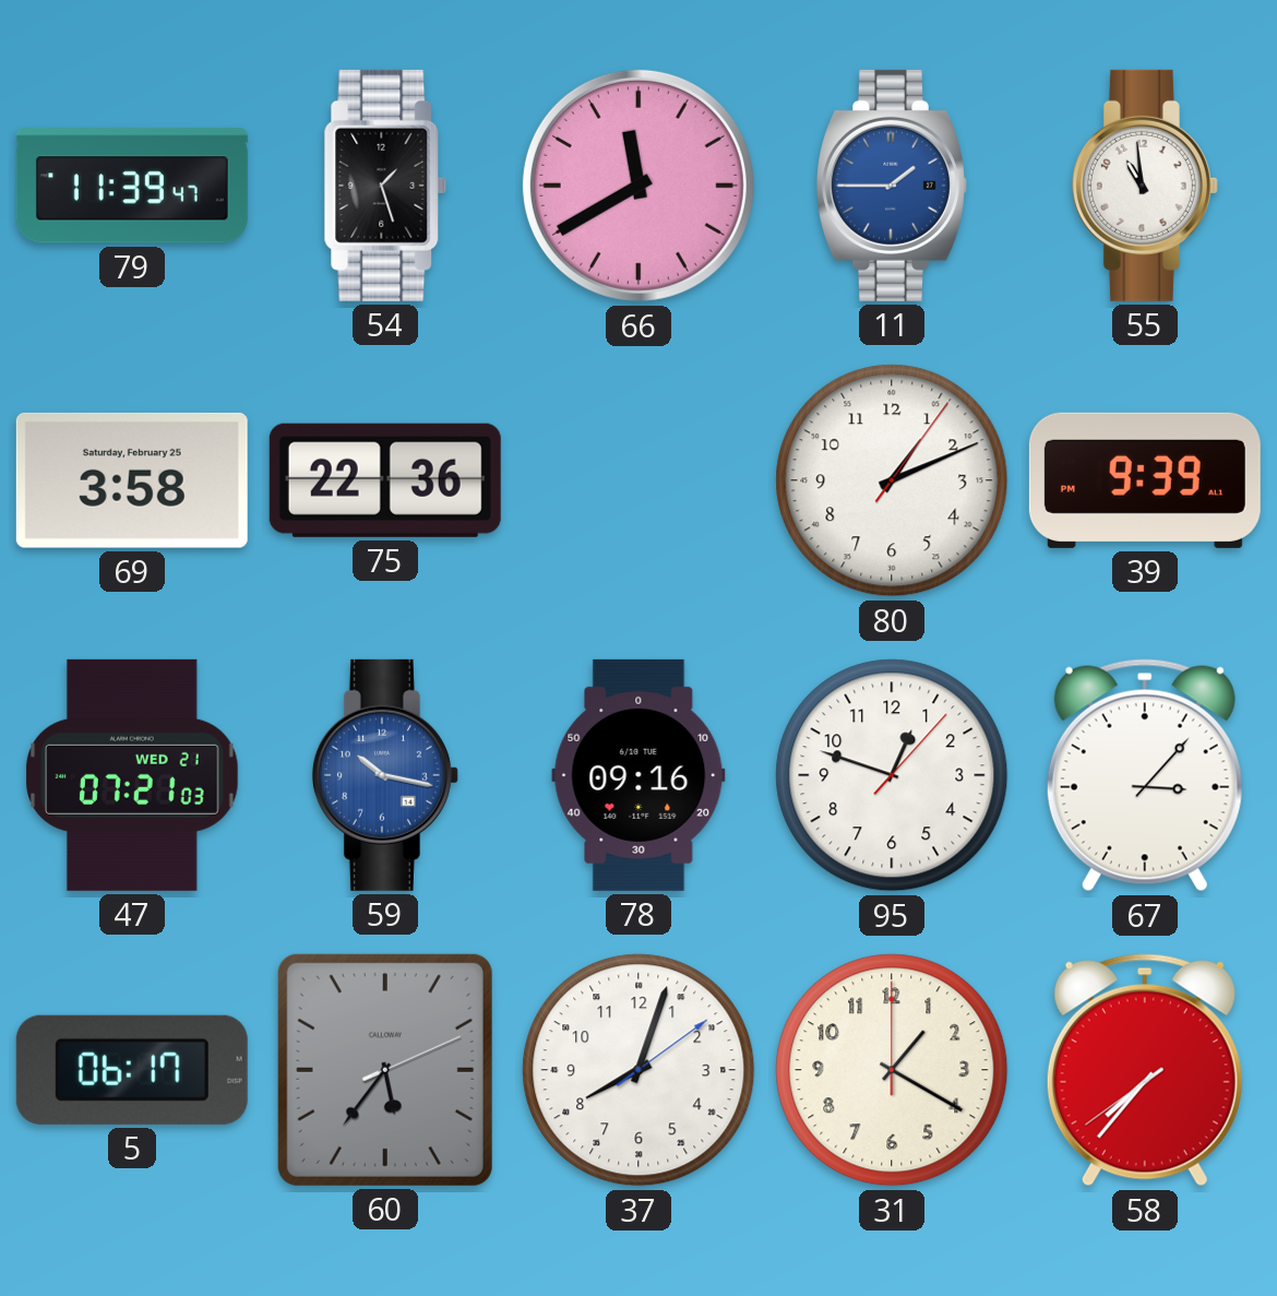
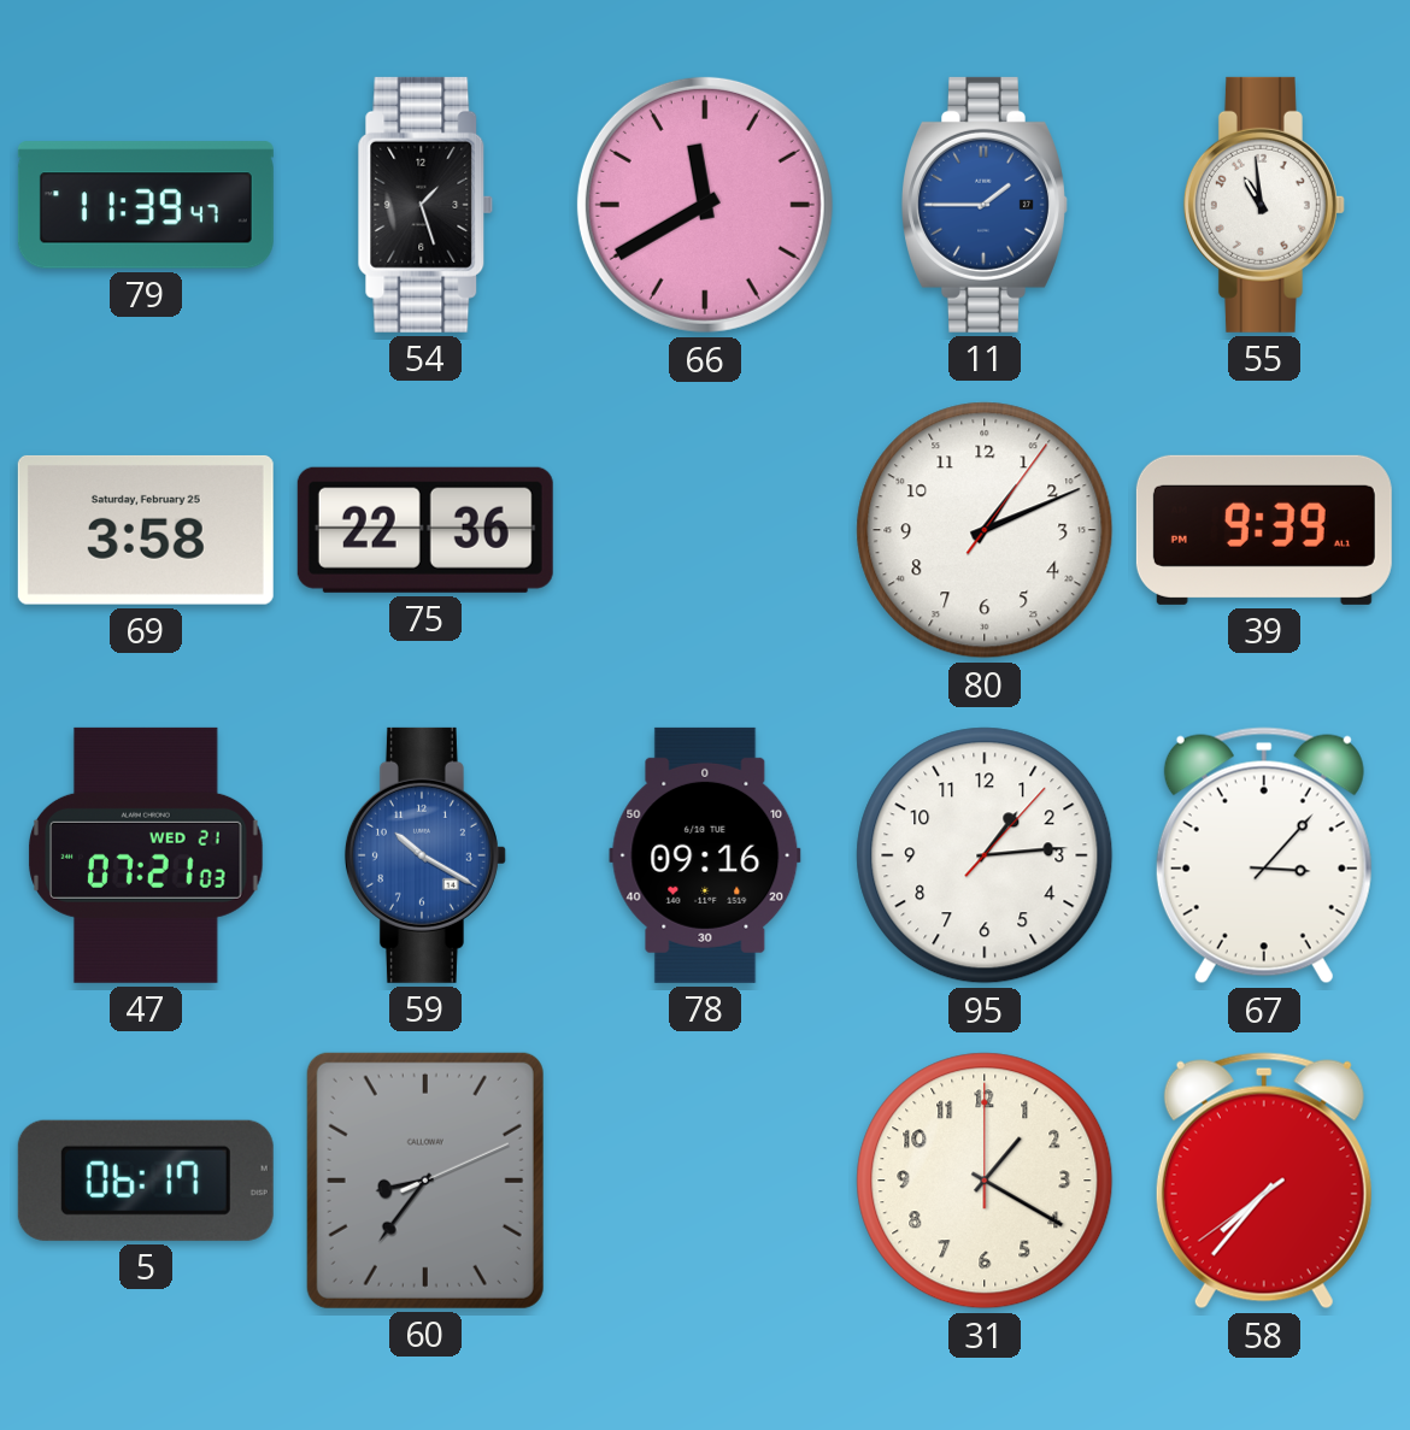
59: 10:17 -> 10:20 (425, 855)
95: 12:48 -> 1:14 (985, 855)
60: 5:36 -> 8:36 (425, 1181)
37: 8:03 -> none (638, 1070)
